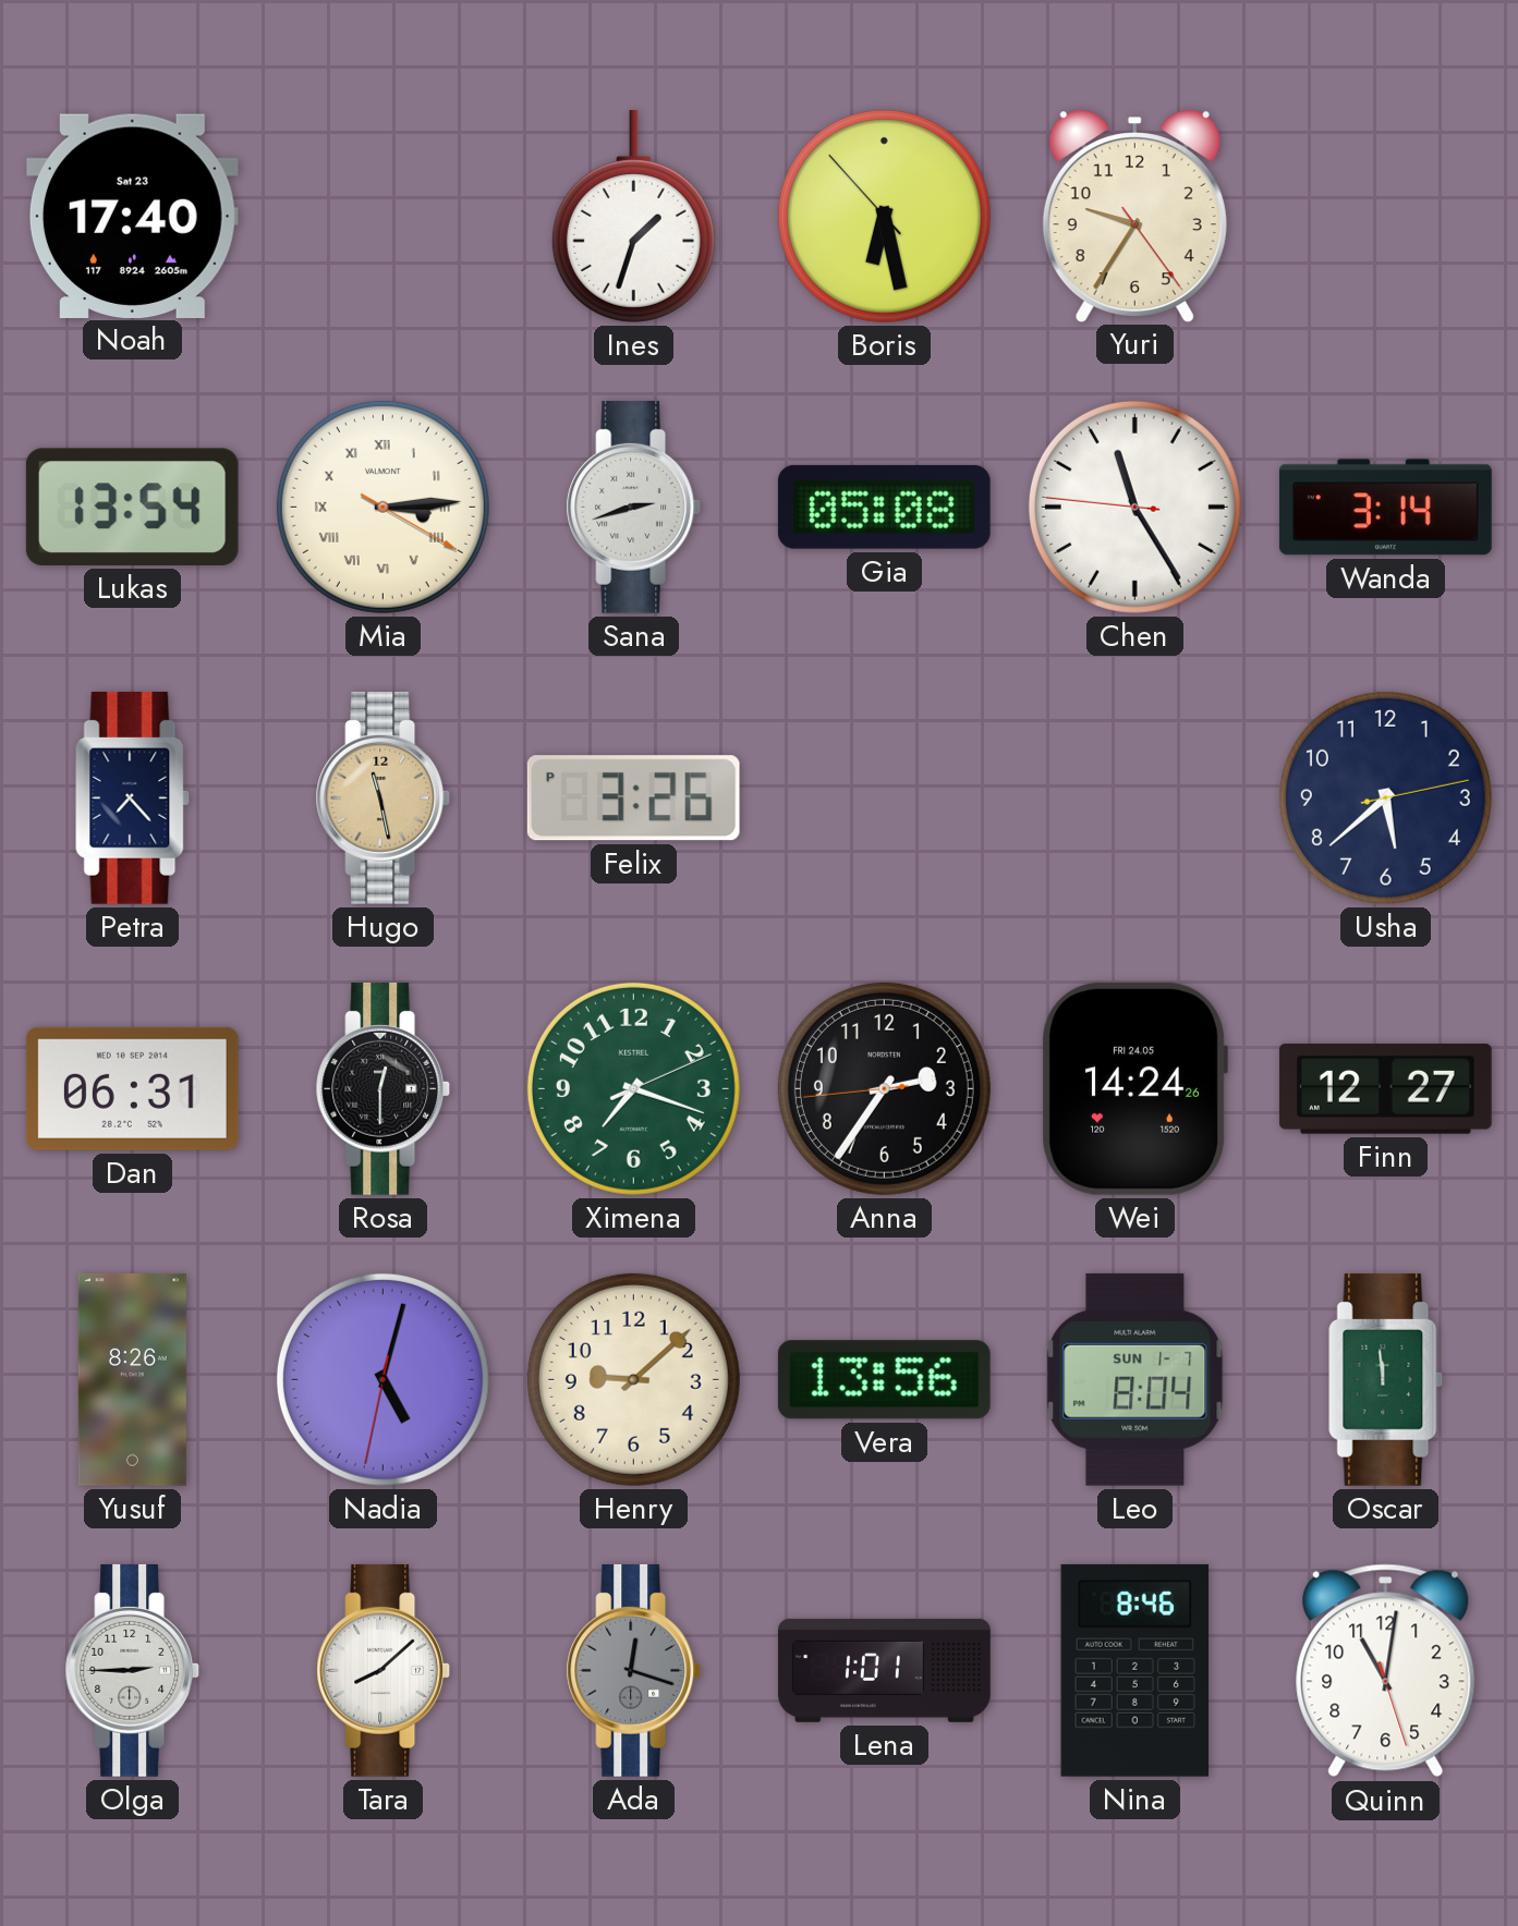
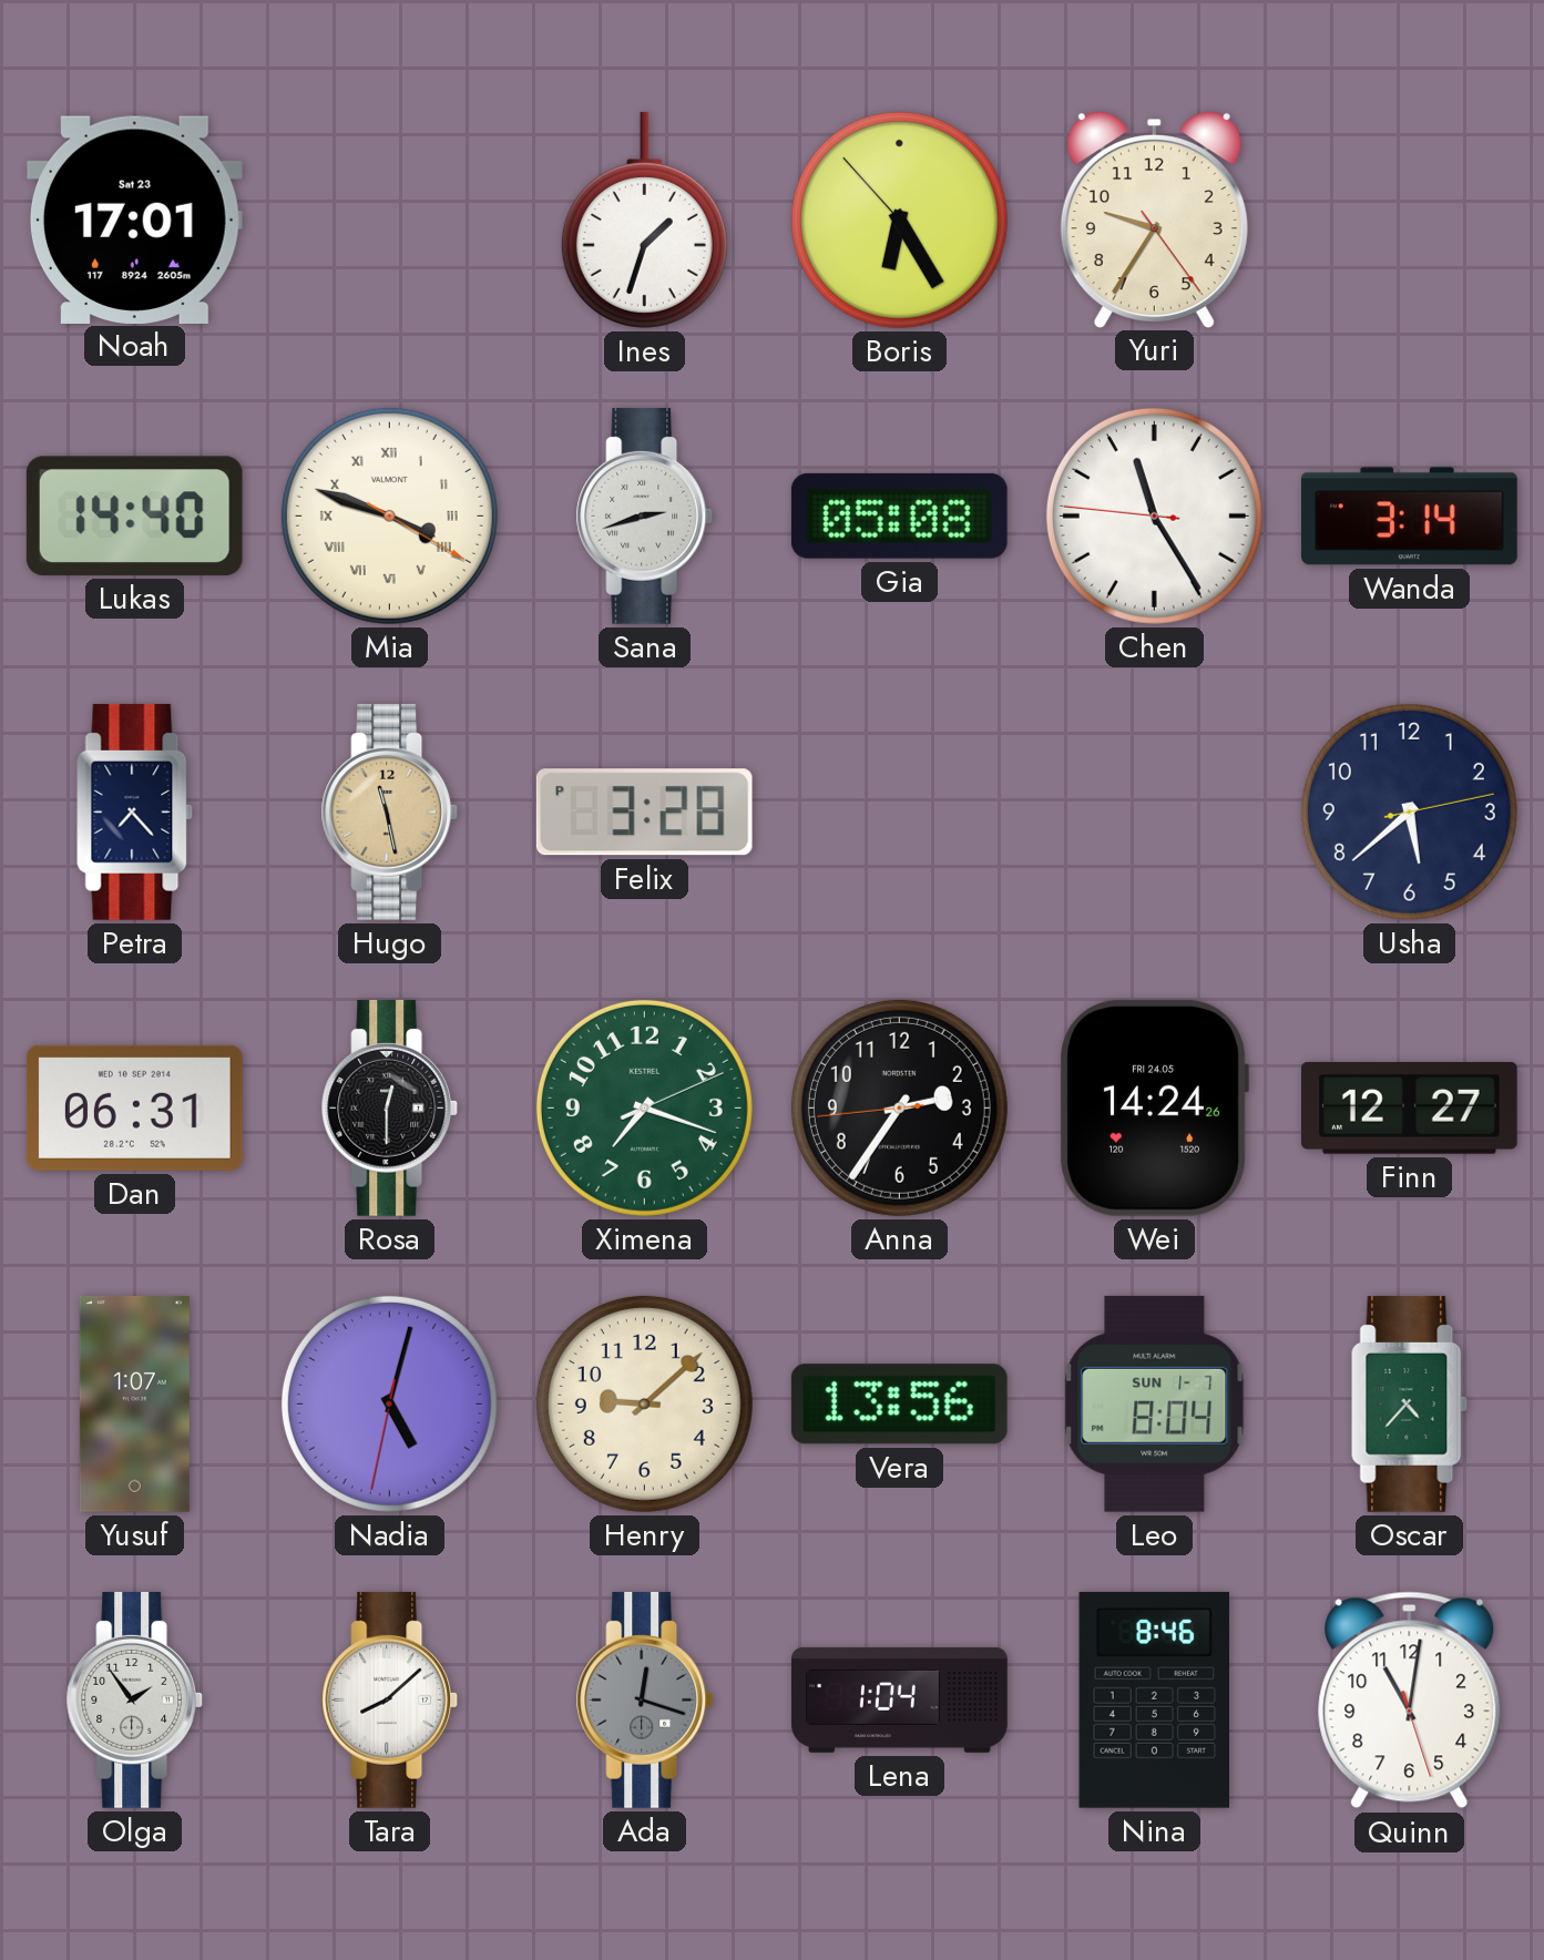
Noah: 17:40 -> 17:01 (134, 220)
Boris: 6:27 -> 6:24 (899, 220)
Lukas: 13:54 -> 14:40 (134, 515)
Mia: 3:14 -> 3:48 (389, 515)
Felix: 3:26 -> 3:28 (644, 813)
Yusuf: 8:26 -> 1:07 (134, 1405)
Oscar: 11:59 -> 4:37 (1409, 1403)
Olga: 2:45 -> 1:54 (135, 1699)
Lena: 1:01 -> 1:04 (900, 1699)
